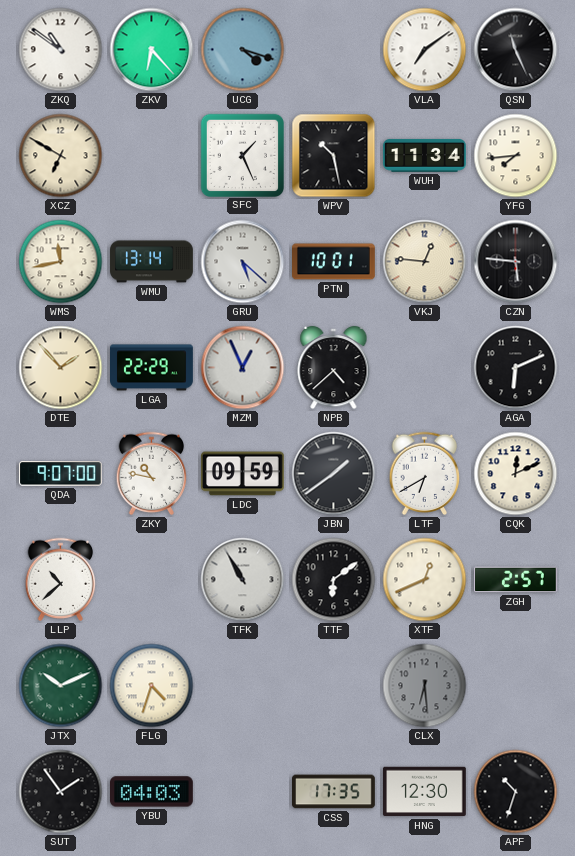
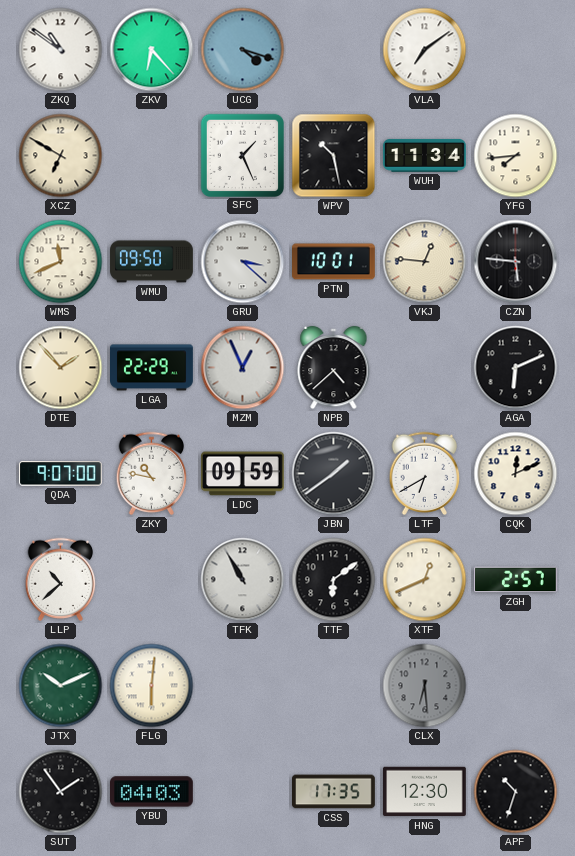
QSN: 11:26 -> none (516, 50)
WMS: 11:43 -> 11:41 (61, 262)
WMU: 13:14 -> 09:50 (152, 262)
GRU: 5:22 -> 3:22 (243, 262)
FLG: 4:33 -> 6:01 (152, 686)
